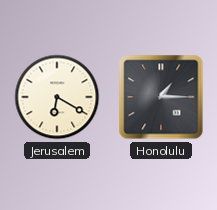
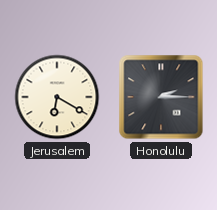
Honolulu: 1:15 -> 2:15 (161, 97)
